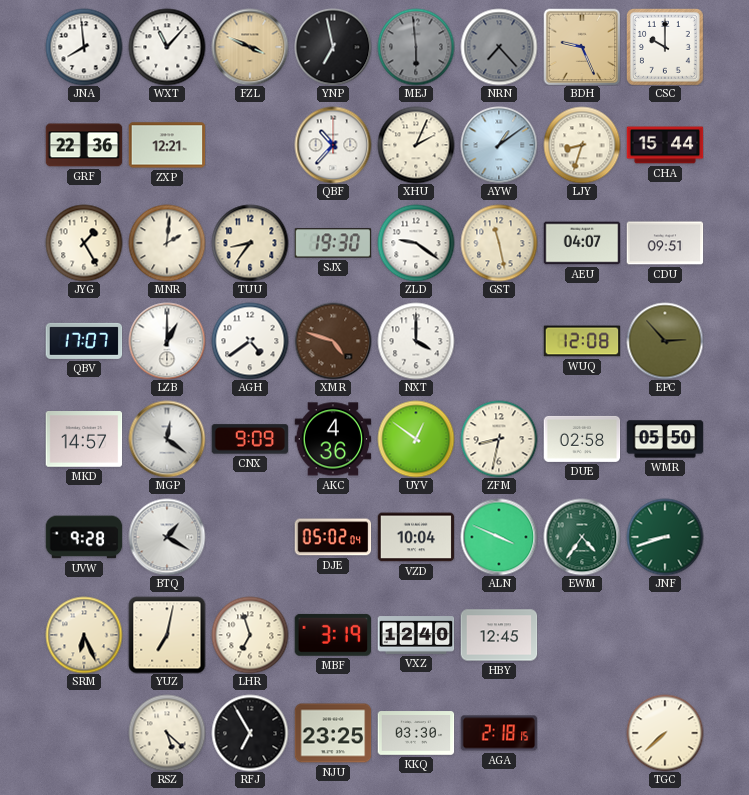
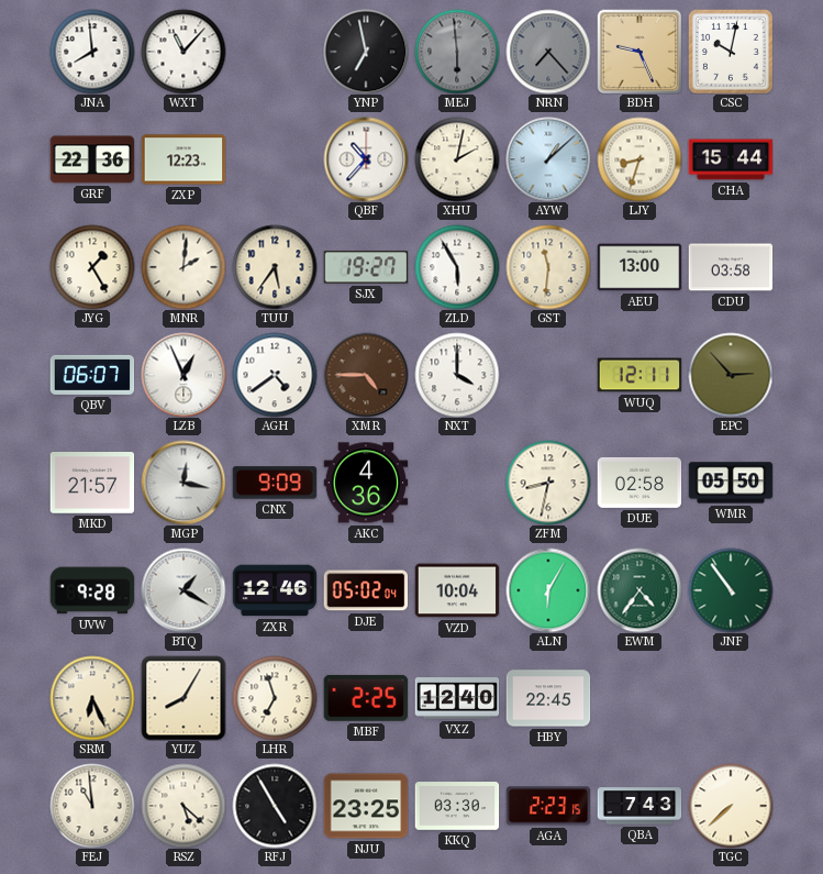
FZL: 3:49 -> none (250, 47)
CSC: 10:00 -> 10:02 (731, 52)
ZXP: 12:21 -> 12:23 (183, 159)
XHU: 2:04 -> 2:02 (457, 159)
AYW: 1:09 -> 1:08 (548, 159)
TUU: 8:36 -> 5:36 (275, 267)
SJX: 19:30 -> 19:27 (366, 267)
ZLD: 9:21 -> 5:55 (457, 267)
GST: 11:28 -> 11:31 (548, 267)
AEU: 04:07 -> 13:00 (640, 267)
CDU: 09:51 -> 03:58 (731, 267)
QBV: 17:07 -> 06:07 (92, 375)
LZB: 1:00 -> 12:56 (183, 375)
XMR: 4:48 -> 4:45 (366, 375)
WUQ: 12:08 -> 12:11 (640, 375)
MKD: 14:57 -> 21:57 (92, 483)
MGP: 12:21 -> 12:17 (183, 483)
UYV: 12:51 -> none (416, 439)
ZXR: none -> 12:46 (275, 590)
ALN: 3:49 -> 6:05 (548, 590)
JNF: 8:42 -> 10:54 (731, 590)
YUZ: 7:02 -> 8:05 (183, 698)
MBF: 3:19 -> 2:25 (365, 698)
HBY: 12:45 -> 22:45 (548, 698)
FEJ: none -> 10:59 (92, 806)
RFJ: 6:55 -> 4:55 (275, 806)
AGA: 2:18 -> 2:23 (548, 806)
QBA: none -> 7:43 (640, 806)
